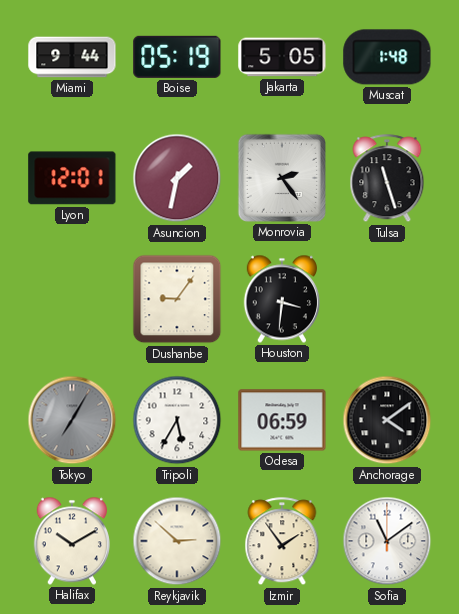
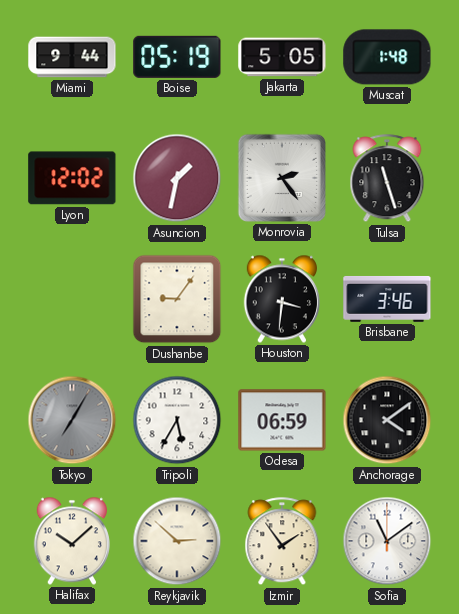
Lyon: 12:01 -> 12:02 (72, 178)
Brisbane: none -> 3:46 (387, 299)
Halifax: 10:10 -> 10:08 (72, 541)
